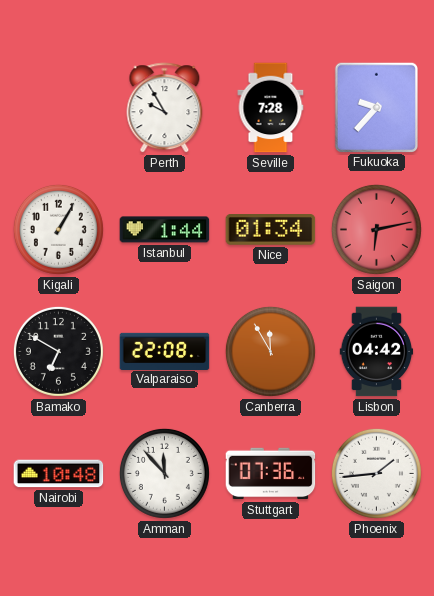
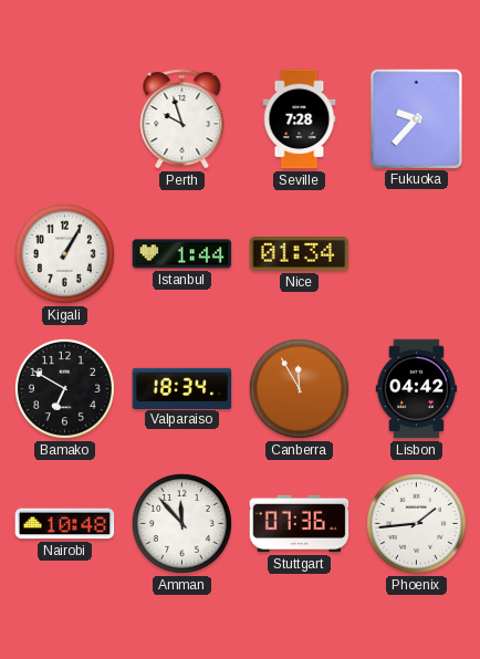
Perth: 9:55 -> 9:57 (182, 119)
Saigon: 6:13 -> none (376, 229)
Valparaiso: 22:08 -> 18:34 (182, 388)
